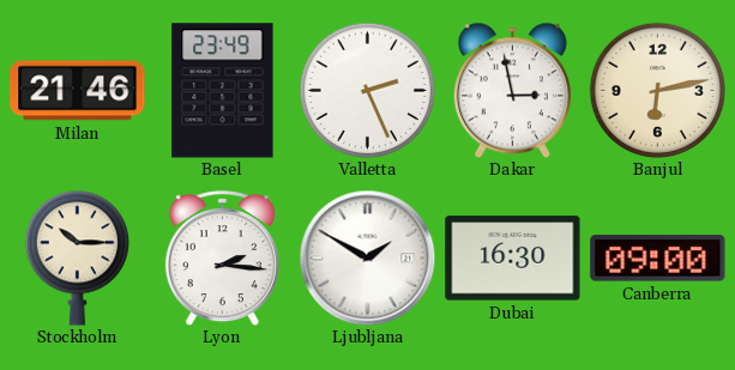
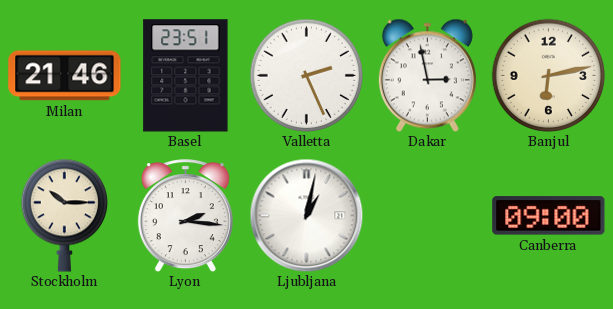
Basel: 23:49 -> 23:51 (186, 76)
Ljubljana: 1:50 -> 1:02 (306, 215)
Dubai: 16:30 -> none (513, 259)
